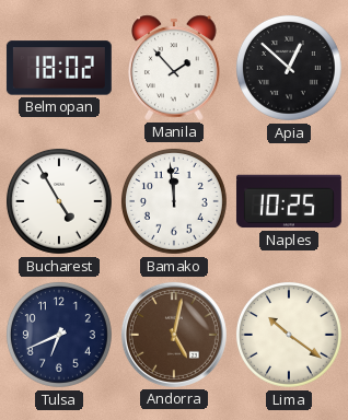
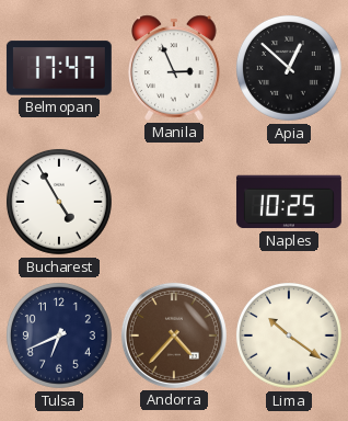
Belmopan: 18:02 -> 17:47 (59, 68)
Manila: 1:53 -> 2:56 (174, 68)
Bamako: 11:59 -> none (174, 201)
Andorra: 5:02 -> 4:37 (174, 335)
